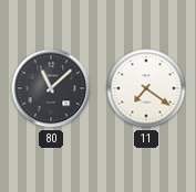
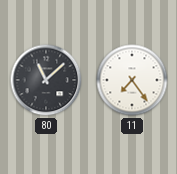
11: 7:21 -> 7:24 (132, 80)
